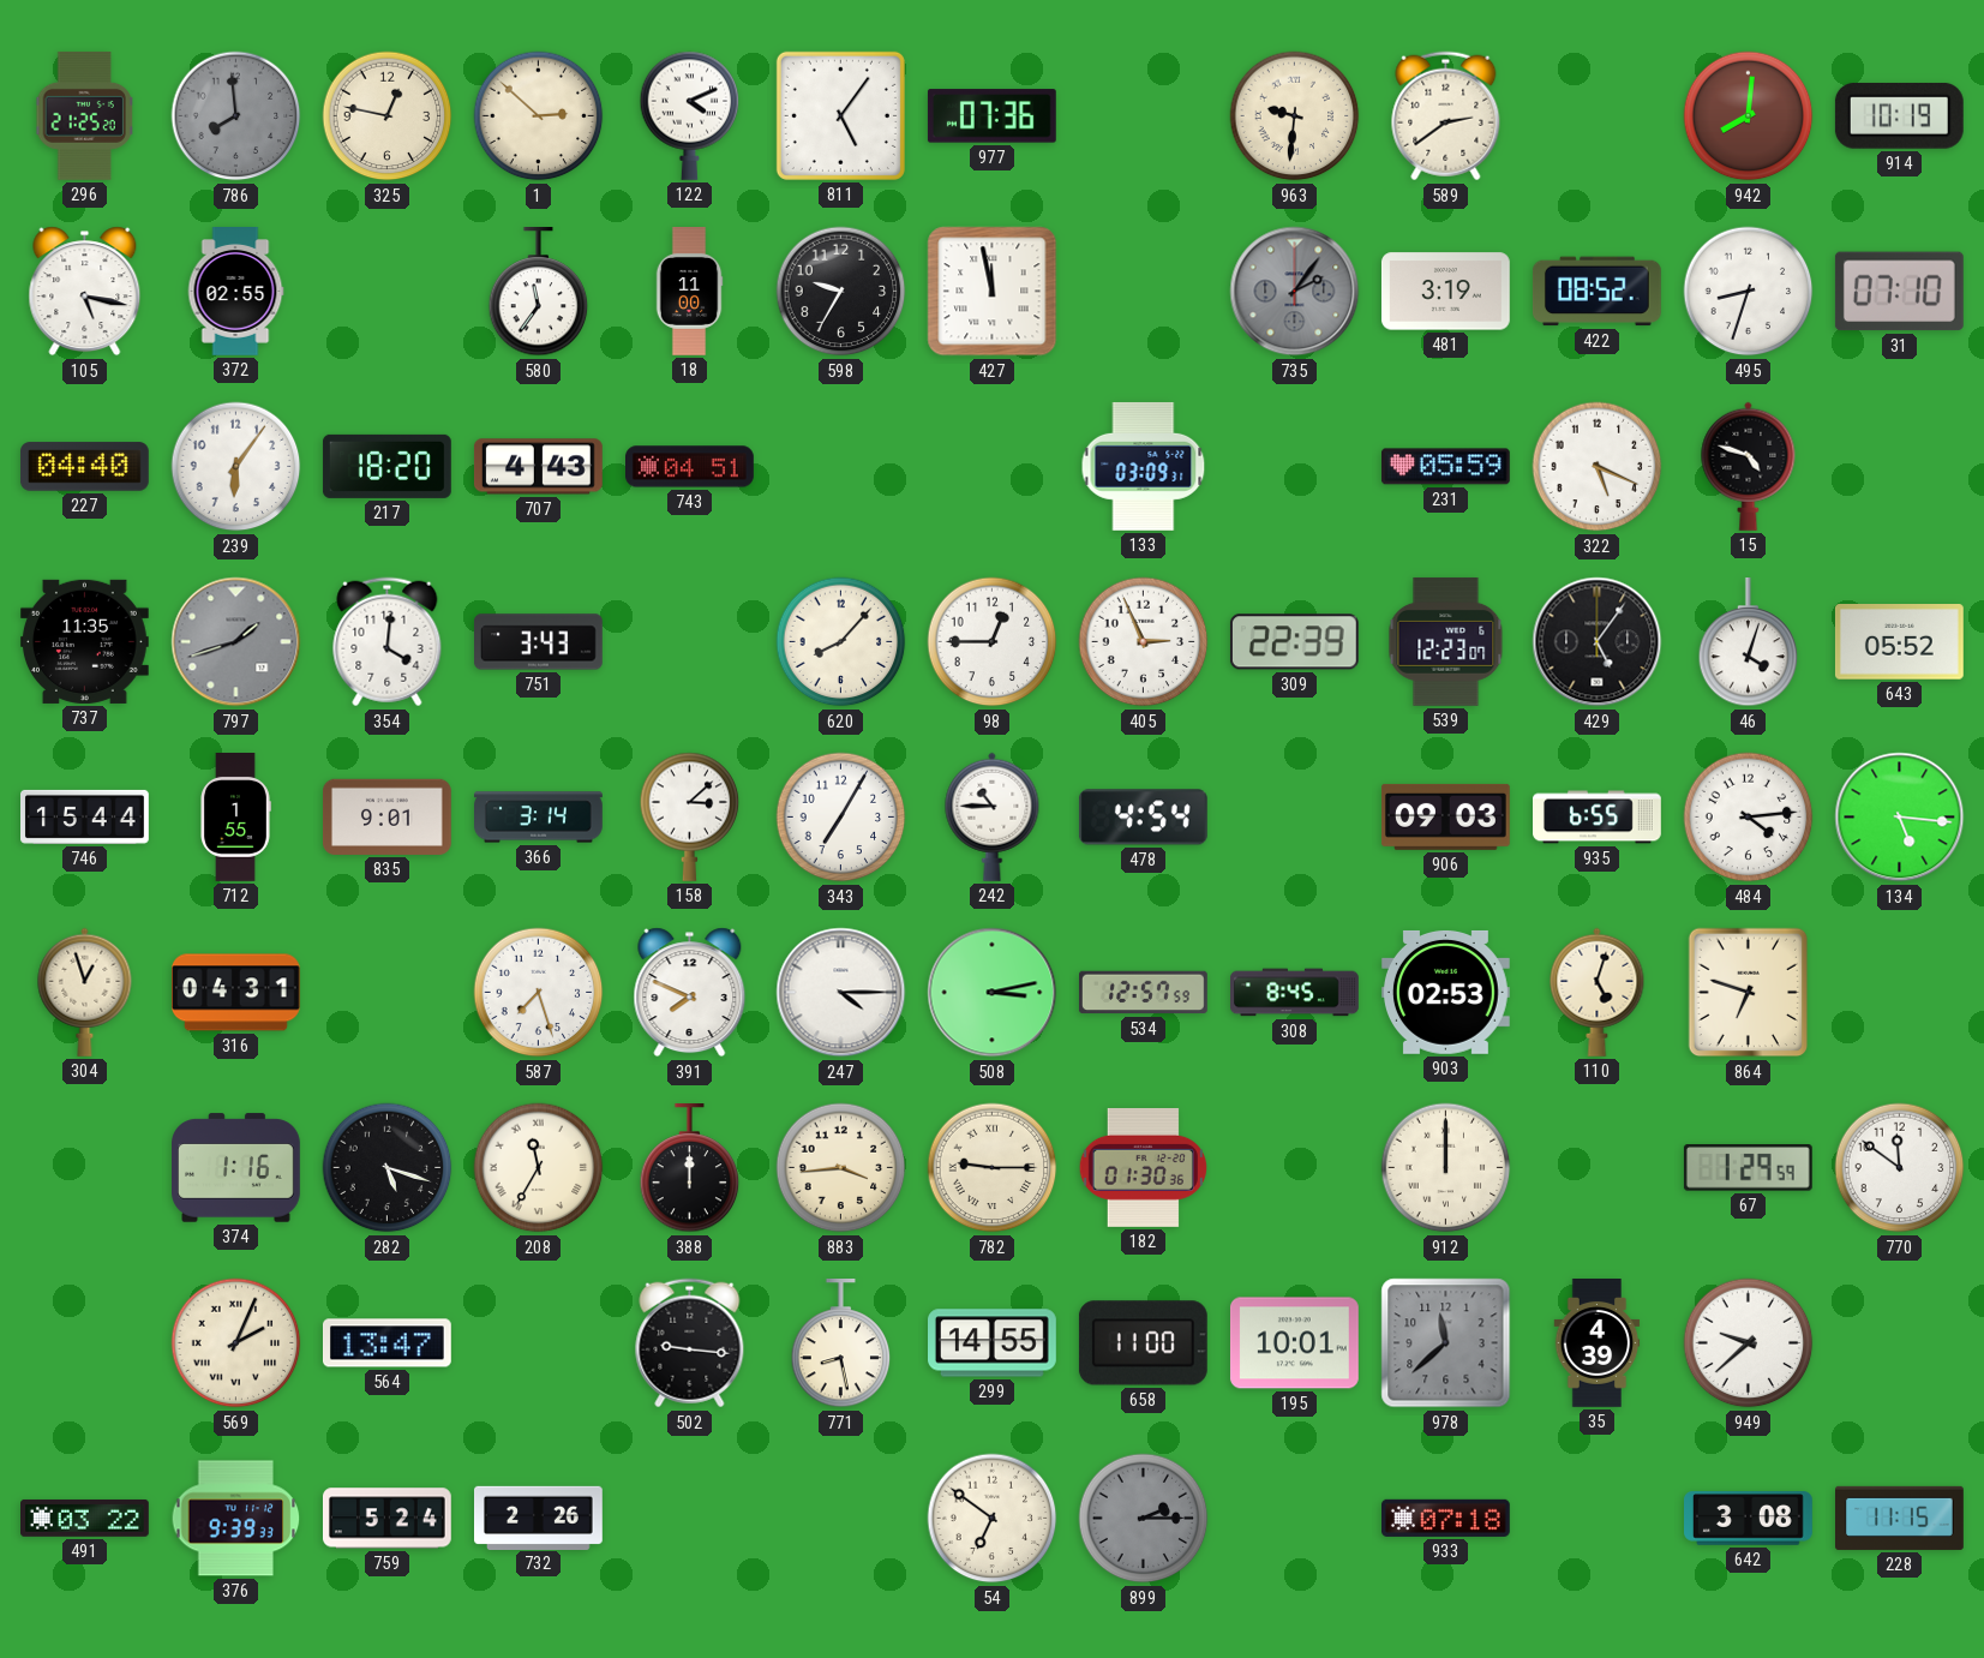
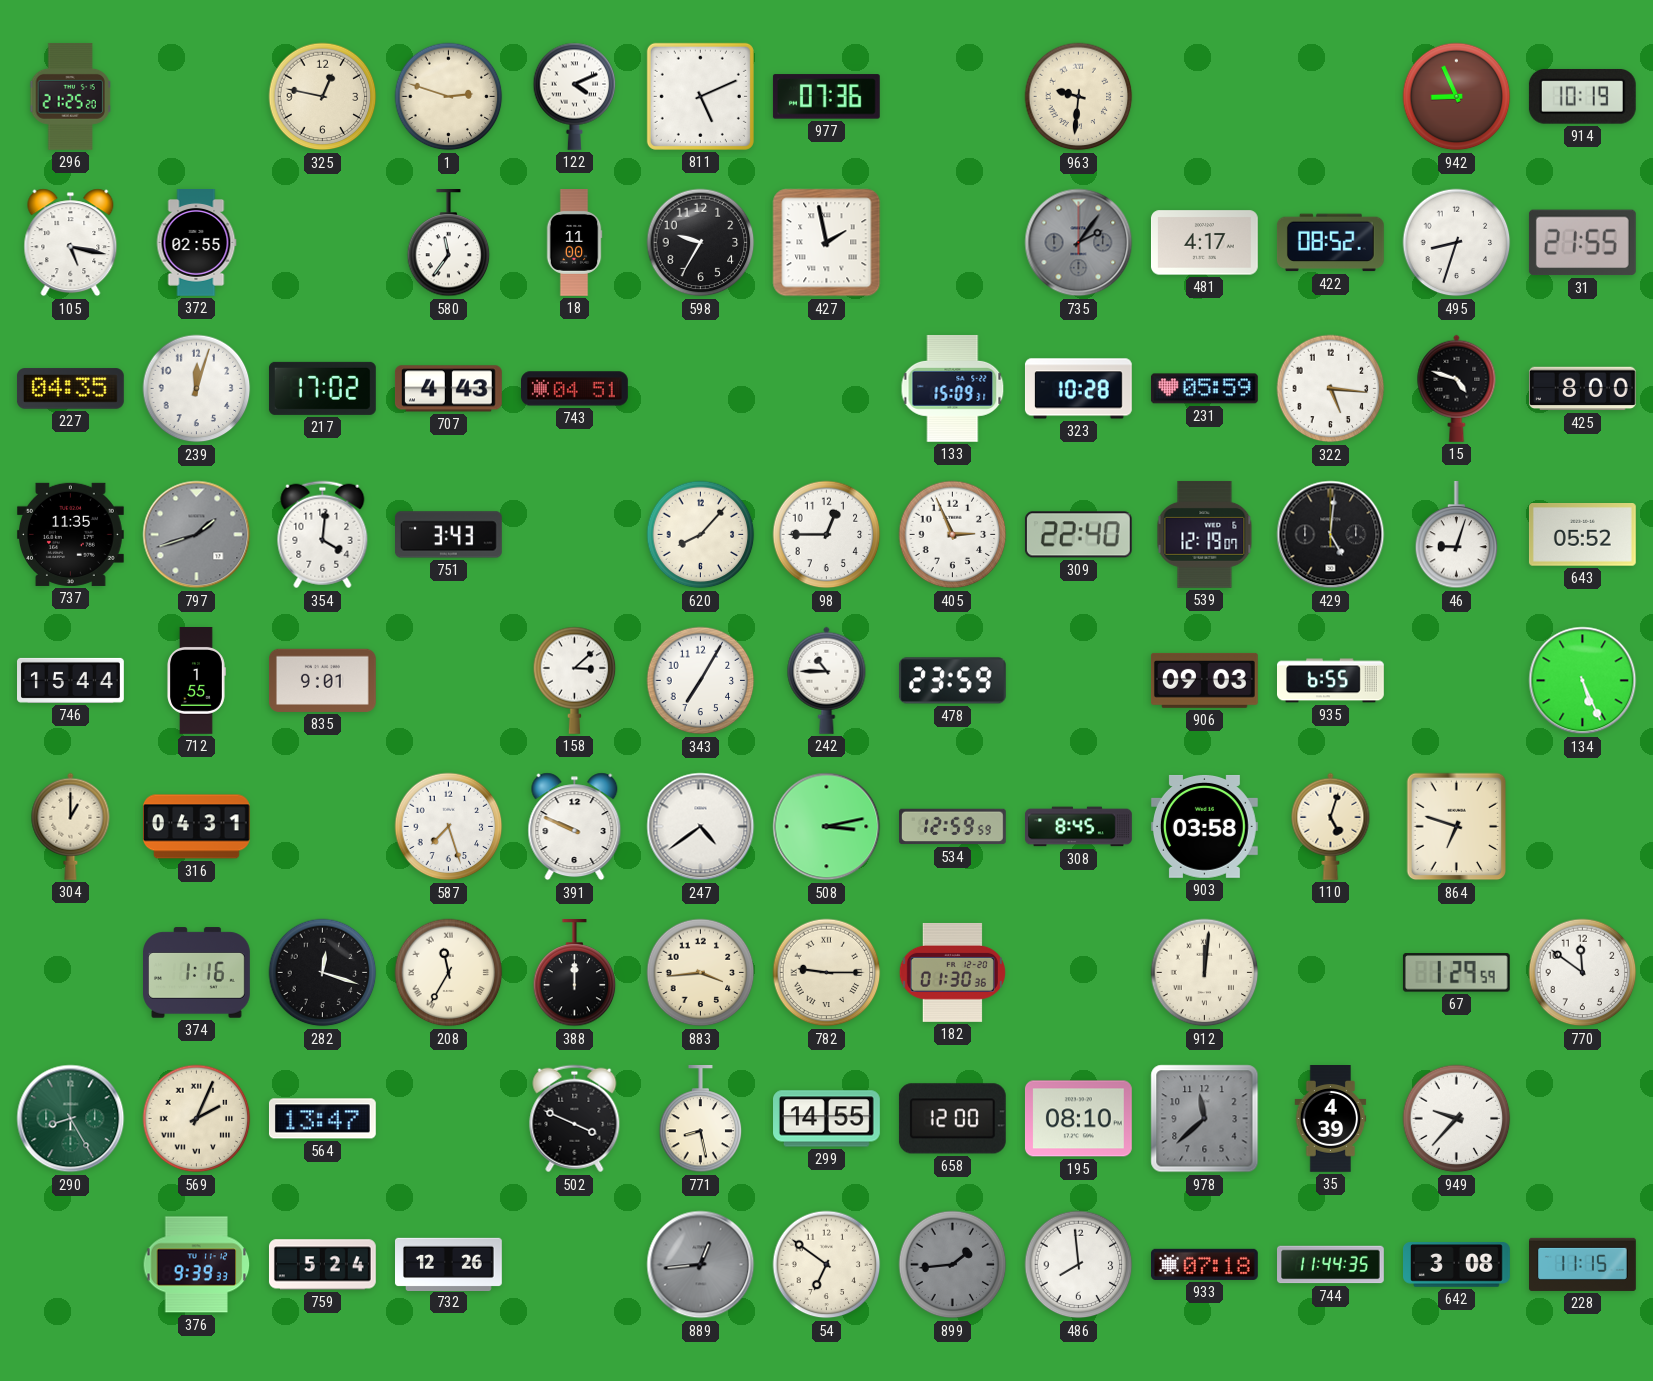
786: 7:59 -> none (236, 116)
1: 2:52 -> 2:48 (449, 97)
811: 5:06 -> 5:11 (700, 96)
589: 2:39 -> none (1446, 116)
942: 8:01 -> 8:56 (1457, 97)
427: 11:58 -> 1:58 (827, 243)
481: 3:19 -> 4:17 (1204, 243)
31: 07:10 -> 21:55 (1582, 243)
227: 04:40 -> 04:35 (70, 389)
239: 6:06 -> 12:03 (197, 389)
217: 18:20 -> 17:02 (322, 388)
133: 03:09 -> 15:09 (953, 388)
323: none -> 10:28 (1078, 389)
322: 5:19 -> 5:16 (1331, 389)
425: none -> 8:00 (1583, 389)
309: 22:39 -> 22:40 (1078, 535)
539: 12:23 -> 12:19 (1205, 534)
429: 5:06 -> 5:01 (1331, 535)
46: 4:03 -> 9:03 (1457, 535)
366: 3:14 -> none (539, 818)
478: 4:54 -> 23:59 (952, 681)
484: 4:14 -> none (1749, 818)
134: 5:16 -> 5:26 (1583, 681)
304: 12:57 -> 1:00 (71, 826)
391: 7:49 -> 9:49 (575, 827)
247: 4:15 -> 4:39 (701, 827)
534: 12:57 -> 12:59 (953, 827)
903: 02:53 -> 03:58 (1204, 826)
282: 5:18 -> 12:18 (323, 973)
912: 12:00 -> 12:01 (1205, 973)
290: none -> 8:25 (71, 1119)
502: 9:16 -> 3:49 (575, 1119)
658: 11:00 -> 12:00 (952, 1119)
195: 10:01 -> 08:10 (1078, 1119)
949: 9:38 -> 9:37 (1457, 1119)
491: 03:22 -> none (85, 1518)
732: 2:26 -> 12:26 (449, 1264)
889: none -> 12:44 (701, 1265)
899: 2:15 -> 1:44 (953, 1265)
486: none -> 7:59 (1079, 1265)
744: none -> 11:44 (1331, 1265)
